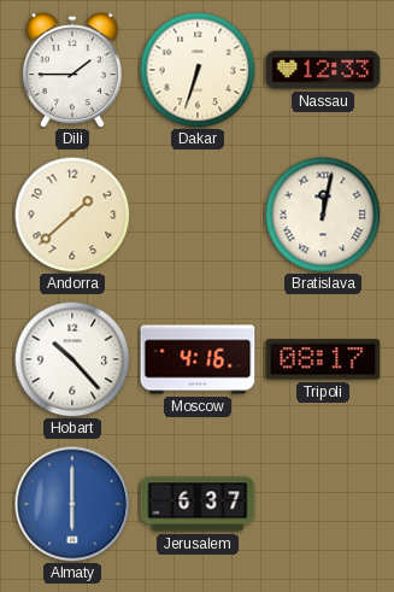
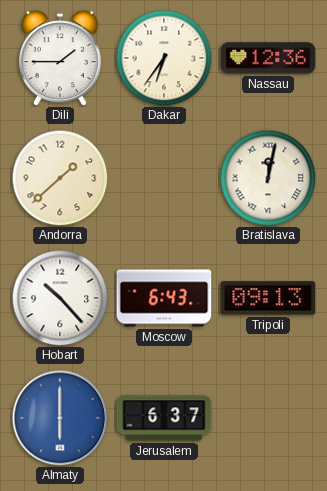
Dakar: 6:33 -> 6:36 (164, 58)
Nassau: 12:33 -> 12:36 (268, 58)
Moscow: 4:16 -> 6:43 (164, 298)
Tripoli: 08:17 -> 09:13 (268, 298)
